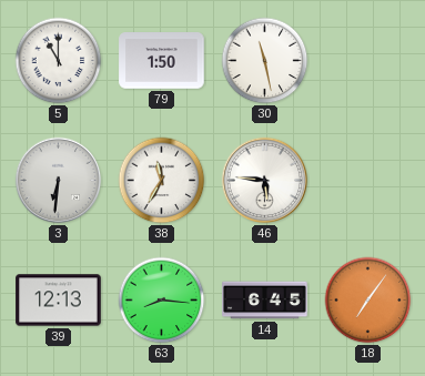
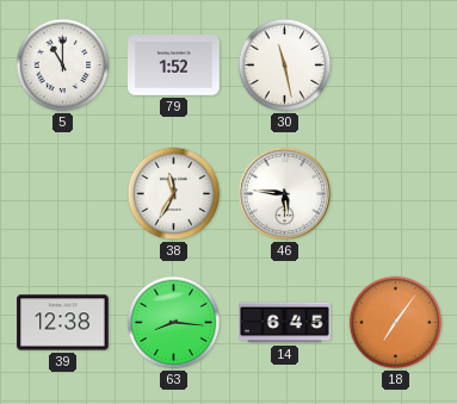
79: 1:50 -> 1:52 (174, 66)
3: 6:31 -> none (59, 181)
39: 12:13 -> 12:38 (63, 323)
